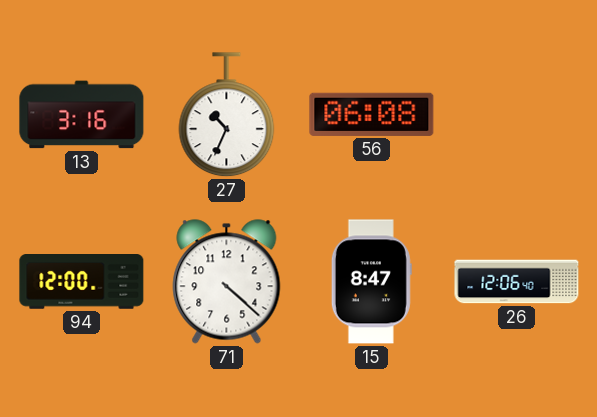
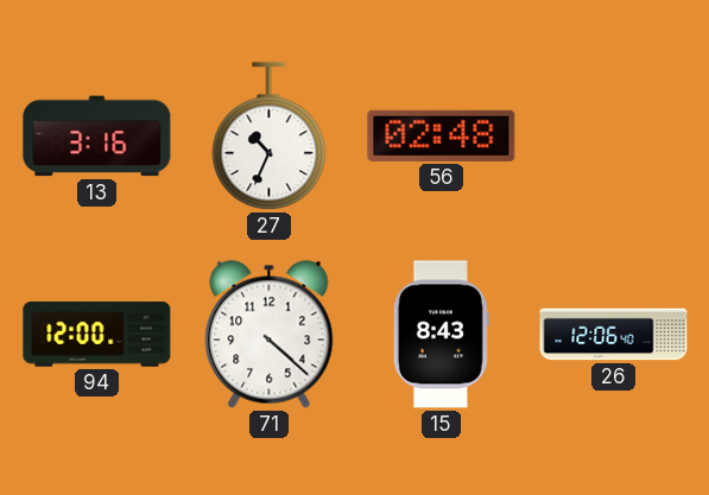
56: 06:08 -> 02:48 (442, 135)
15: 8:47 -> 8:43 (441, 335)
